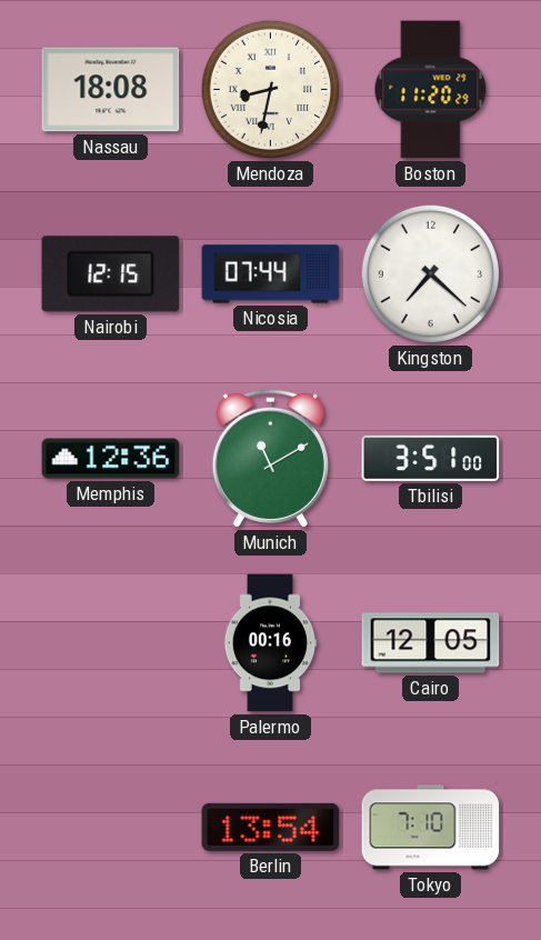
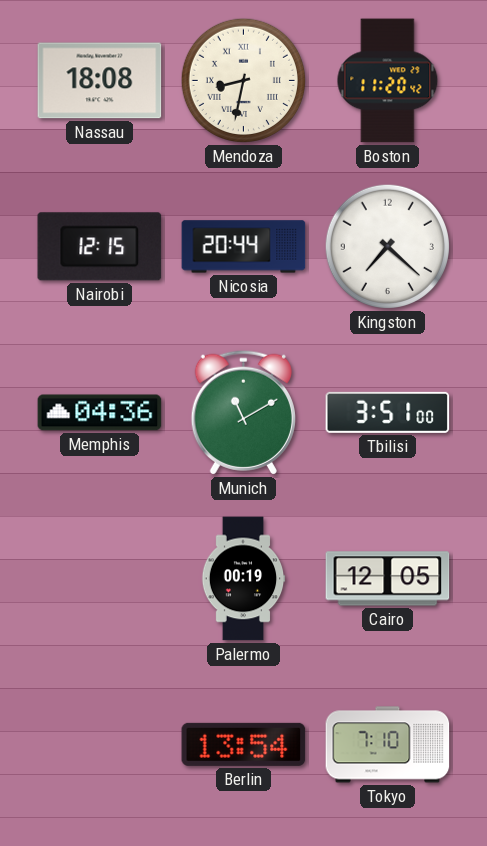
Boston: 11:20:29 -> 11:20:42 (388, 81)
Nicosia: 07:44 -> 20:44 (244, 247)
Memphis: 12:36 -> 04:36 (100, 413)
Palermo: 00:16 -> 00:19 (243, 579)
